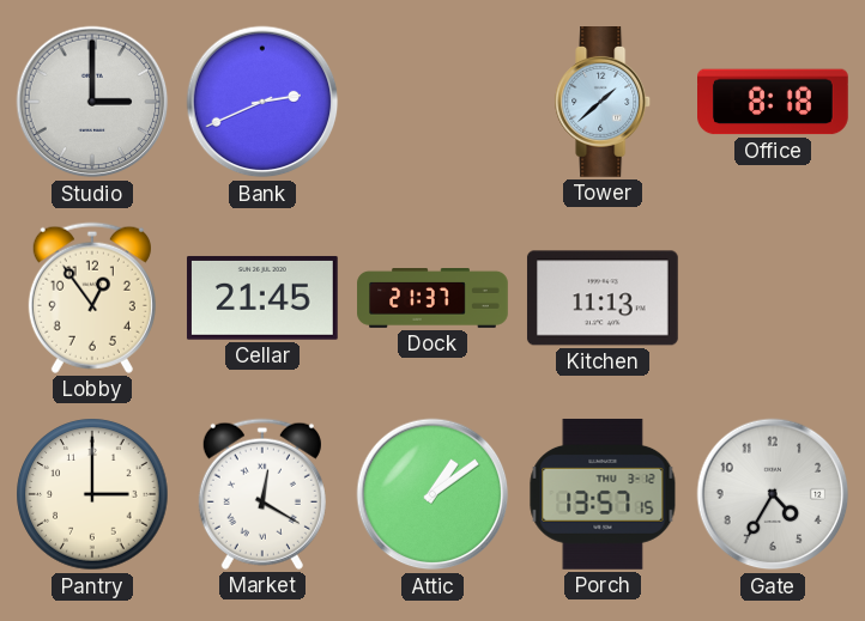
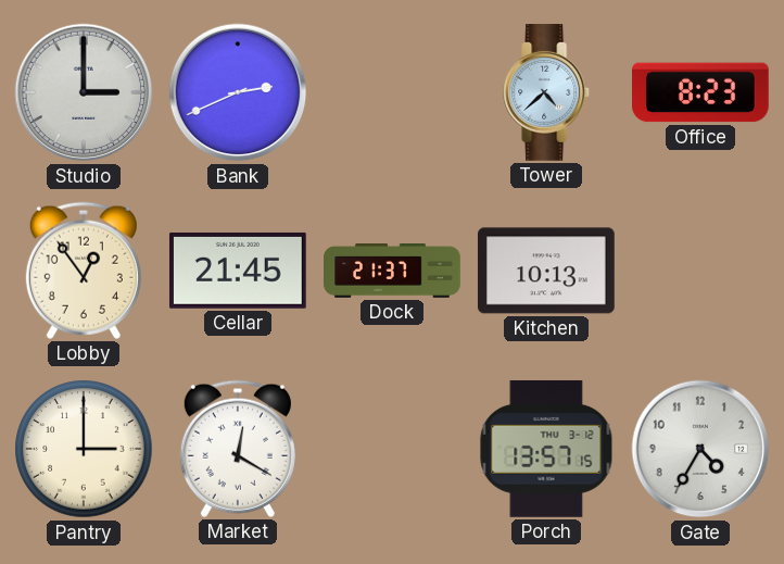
Tower: 1:38 -> 4:38 (547, 93)
Office: 8:18 -> 8:23 (701, 92)
Kitchen: 11:13 -> 10:13 (546, 271)
Attic: 1:09 -> none (432, 494)
